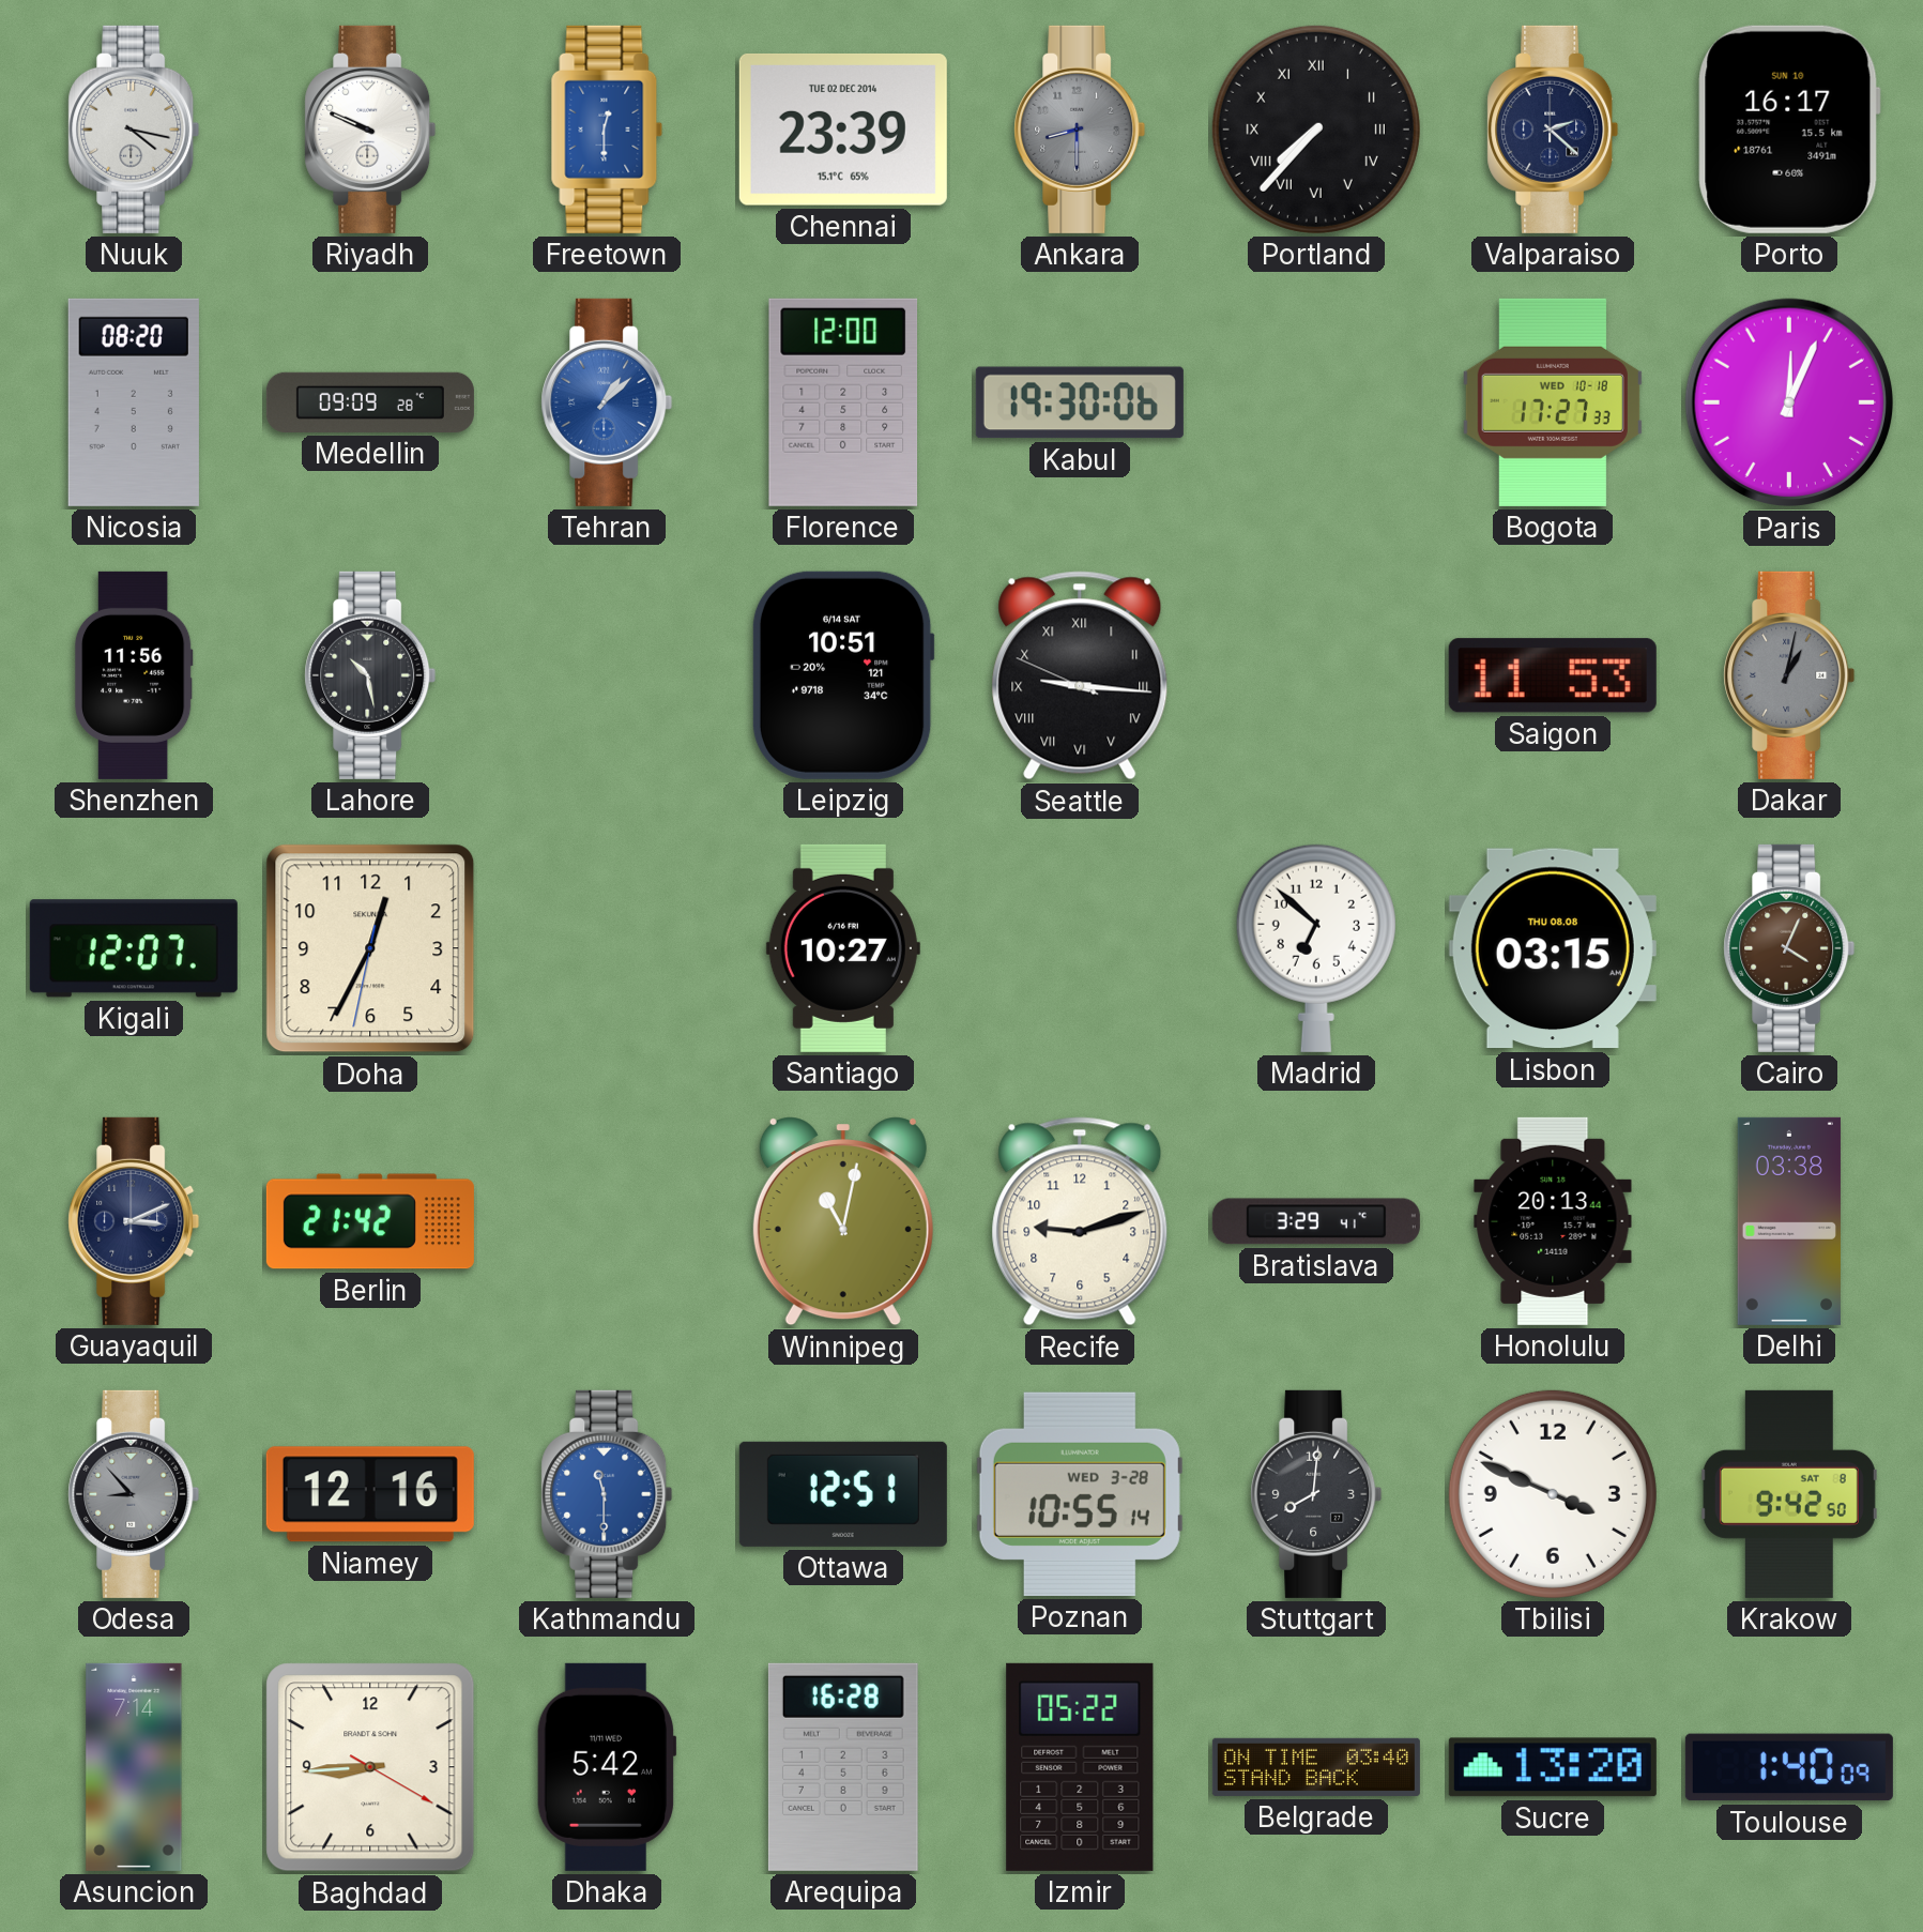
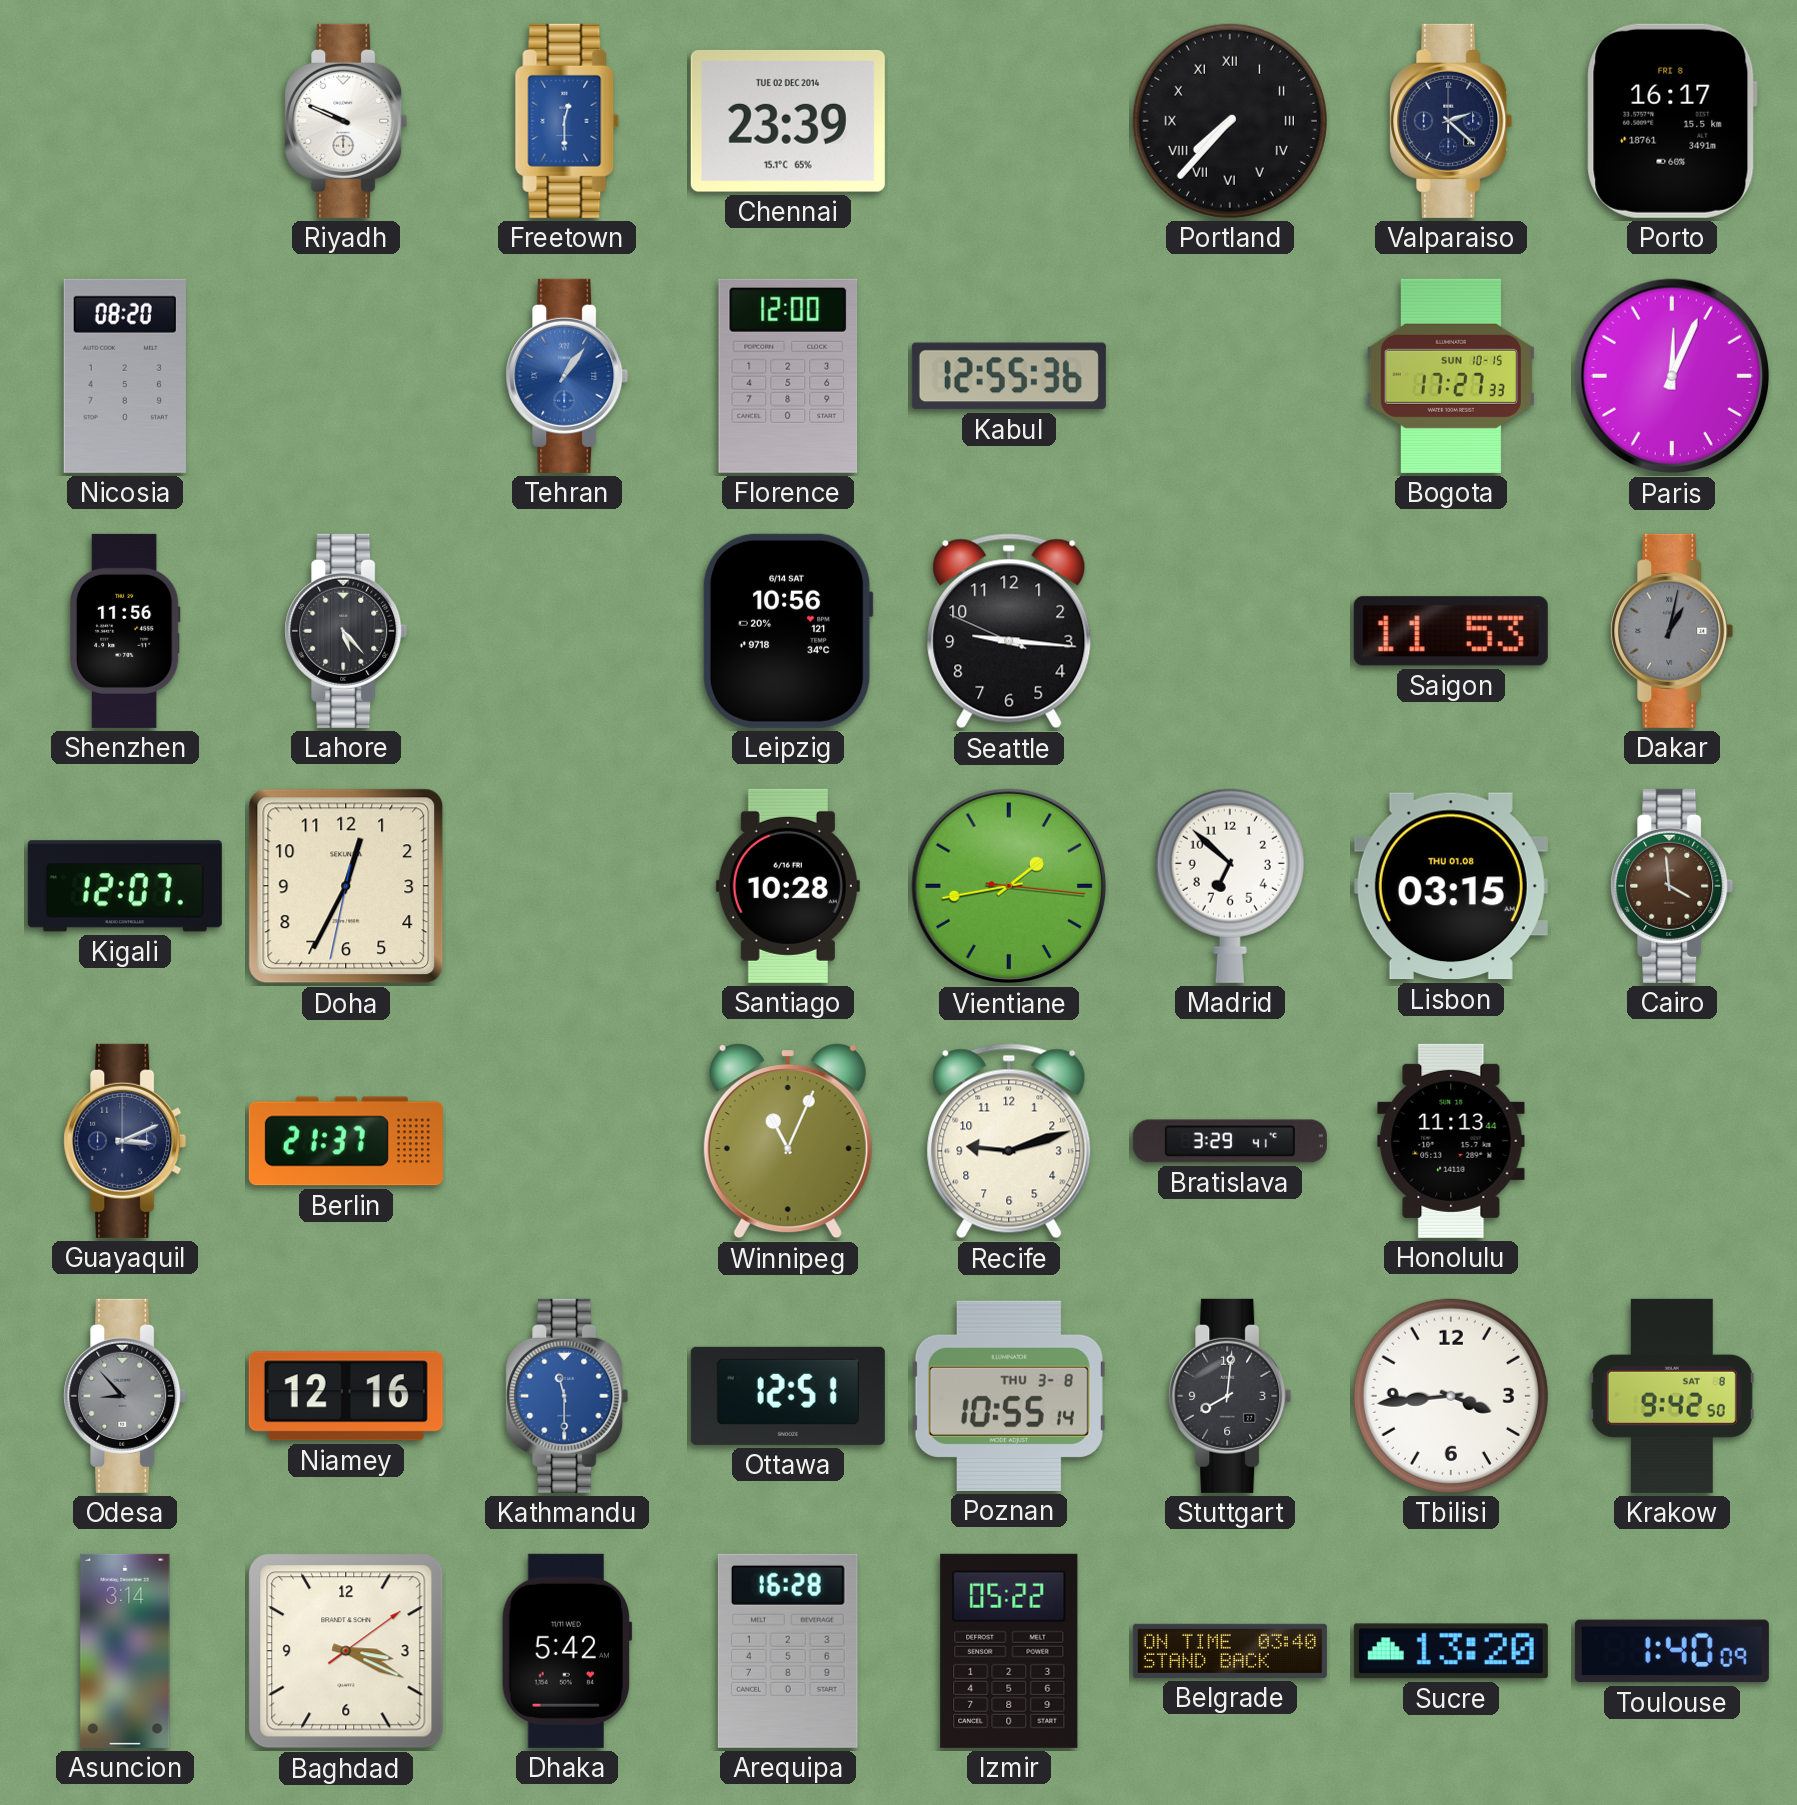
Nuuk: 4:17 -> none (134, 130)
Ankara: 8:30 -> none (1080, 130)
Porto date: SUN 10 -> FRI 8 (1672, 121)
Medellin: 09:09 -> none (370, 402)
Tehran: 1:08 -> 1:06 (567, 376)
Kabul: 19:30 -> 12:55 (1009, 376)
Bogota date: WED 10-18 -> SUN 10-15 (1451, 376)
Lahore: 10:28 -> 5:23 (346, 631)
Leipzig: 10:51 -> 10:56 (788, 631)
Seattle numerals: Roman -> Arabic (1009, 631)
Santiago: 10:27 -> 10:28 (788, 886)
Vientiane: none -> 1:43 (1009, 886)
Lisbon date: THU 08.08 -> THU 01.08 (1451, 886)
Cairo: 4:04 -> 3:59 (1672, 886)
Berlin: 21:42 -> 21:37 (346, 1141)
Winnipeg: 11:02 -> 11:04 (788, 1141)
Honolulu: 20:13 -> 11:13 (1451, 1141)
Delhi: 03:38 -> none (1789, 1221)
Poznan date: WED 3-28 -> THU 3-8 (1009, 1396)
Tbilisi: 3:49 -> 3:44 (1451, 1396)
Asuncion: 7:14 -> 3:14 (125, 1651)
Baghdad: 8:44 -> 3:19 (346, 1651)
